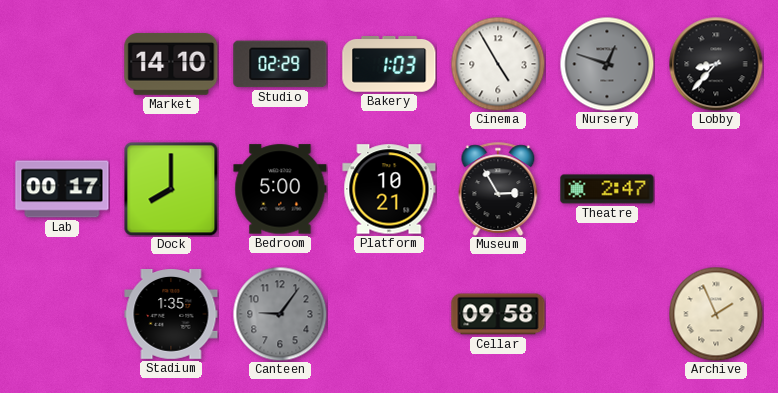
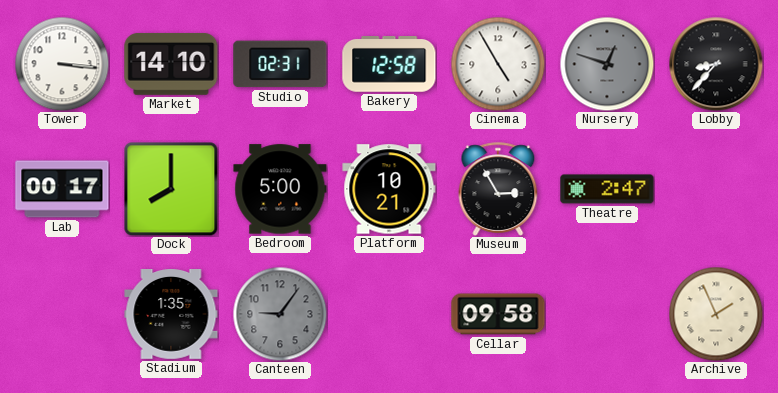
Tower: none -> 3:16 (62, 64)
Studio: 02:29 -> 02:31 (280, 64)
Bakery: 1:03 -> 12:58 (389, 65)
